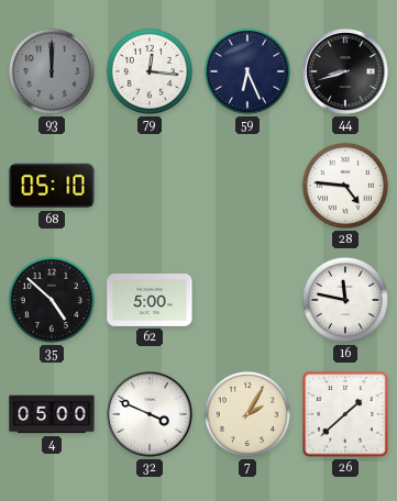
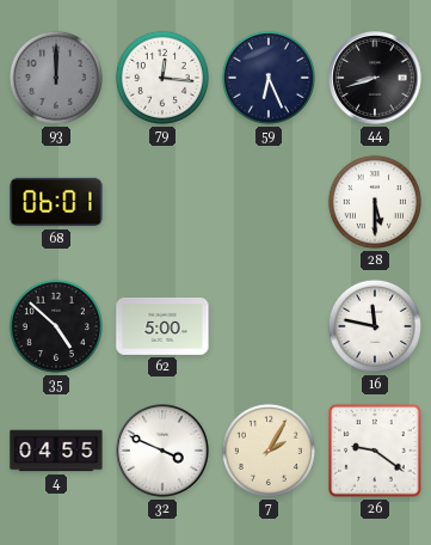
68: 05:10 -> 06:01 (56, 202)
28: 4:46 -> 5:30 (375, 202)
4: 05:00 -> 04:55 (56, 451)
26: 1:38 -> 9:21 (375, 451)
